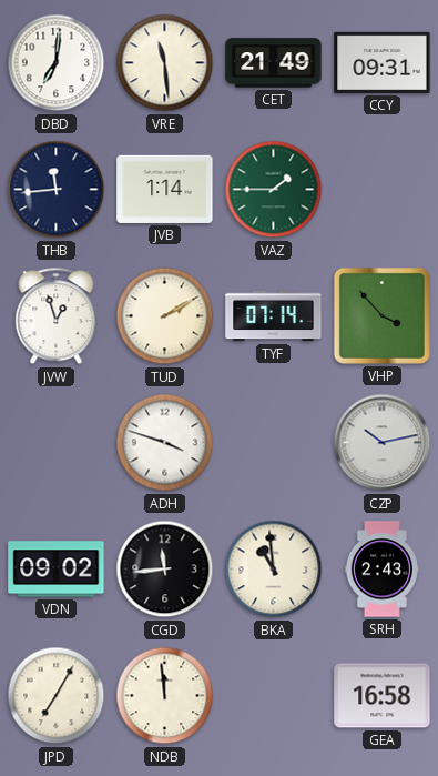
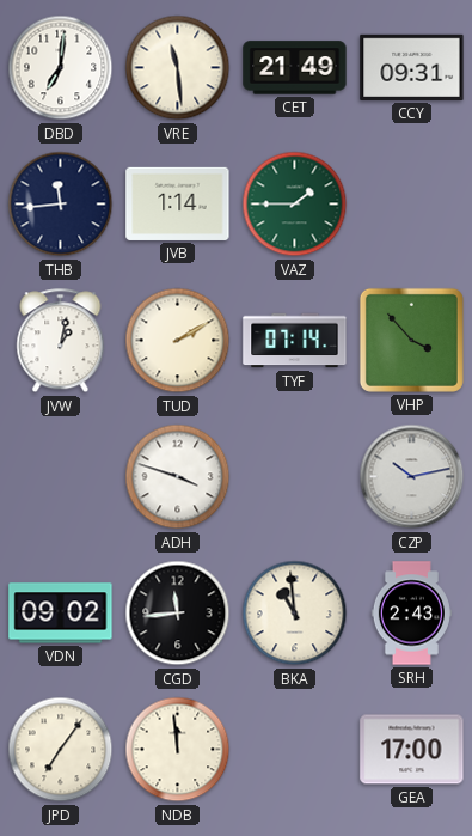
JVW: 12:57 -> 1:02 (61, 341)
JPD: 7:05 -> 7:06 (61, 750)
GEA: 16:58 -> 17:00 (412, 750)
